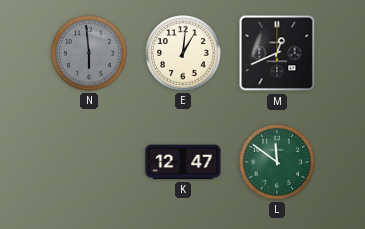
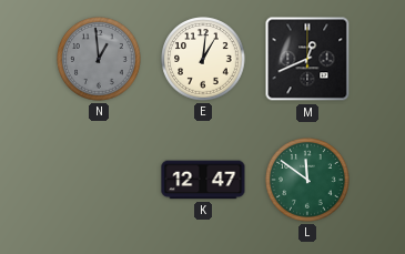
N: 5:59 -> 12:59 (99, 59)
